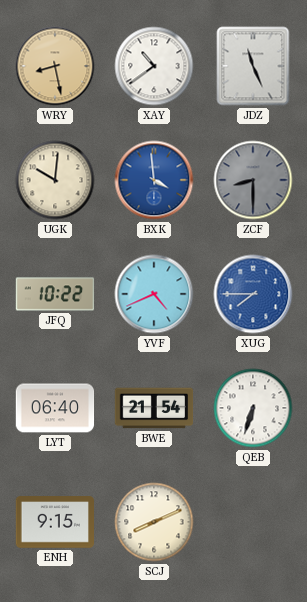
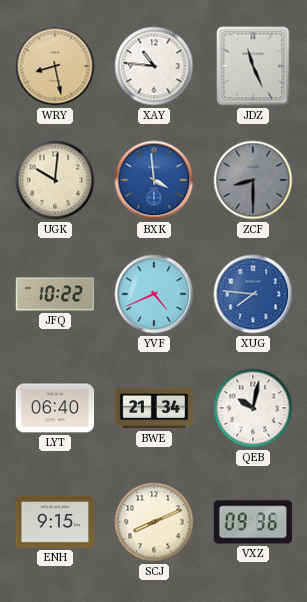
XAY: 10:39 -> 10:46 (154, 66)
XUG: 7:45 -> 7:46 (253, 294)
BWE: 21:54 -> 21:34 (154, 408)
QEB: 6:33 -> 10:02 (253, 408)
VXZ: none -> 09:36 (252, 522)
